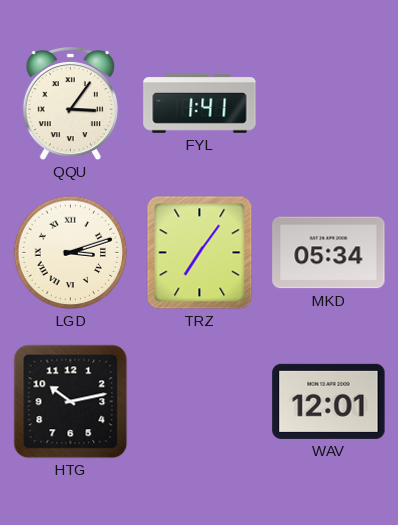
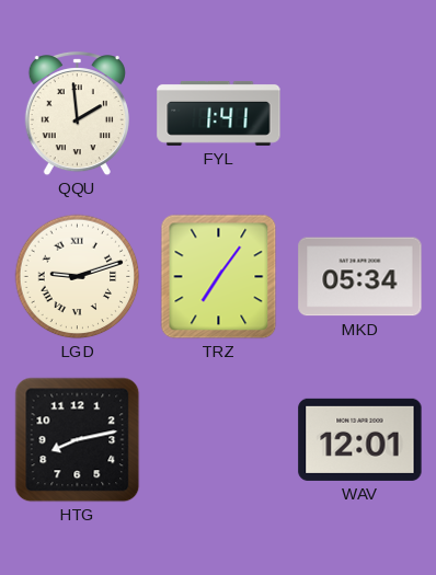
QQU: 3:06 -> 1:59 (77, 114)
LGD: 3:12 -> 9:12 (78, 277)
HTG: 10:13 -> 8:13 (78, 440)
